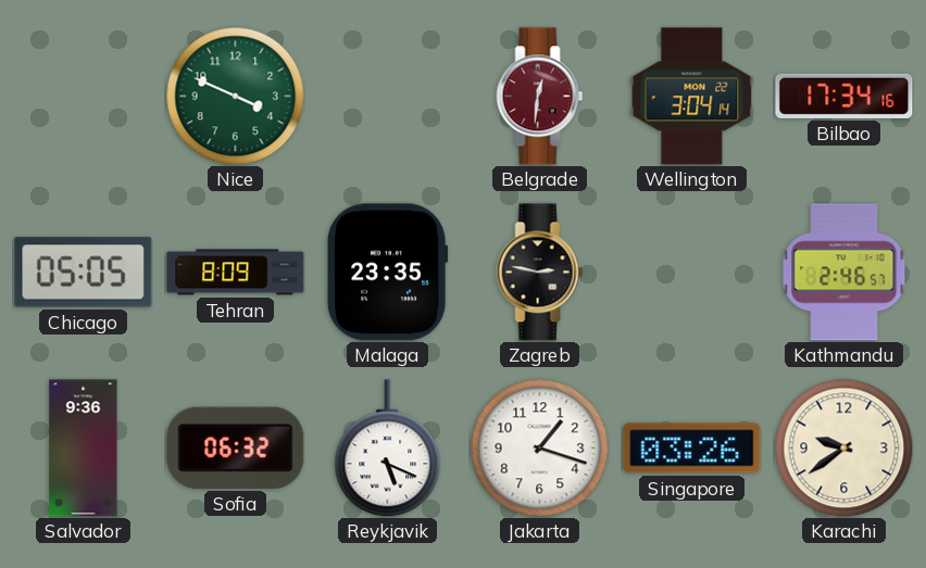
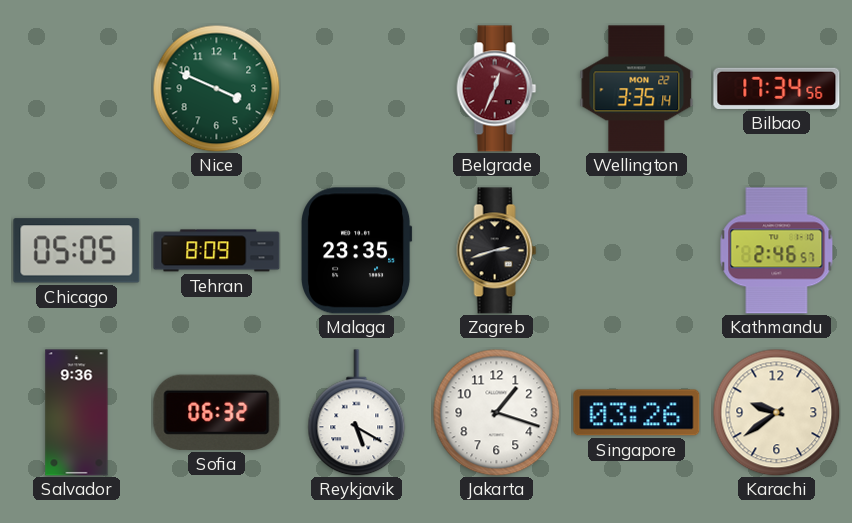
Belgrade: 12:31 -> 12:34 (497, 89)
Wellington: 3:04 -> 3:35 (637, 89)
Bilbao: 17:34:16 -> 17:34:56 (777, 88)
Zagreb: 2:47 -> 2:42 (497, 251)
Reykjavik: 5:19 -> 5:20 (357, 413)
